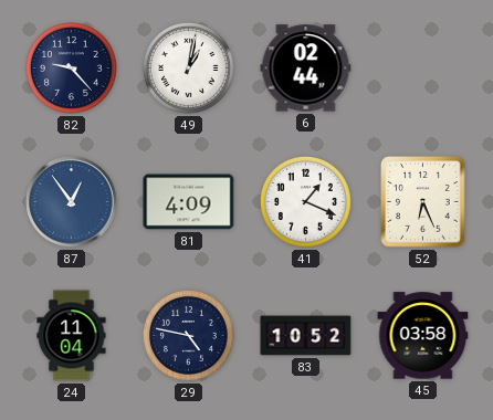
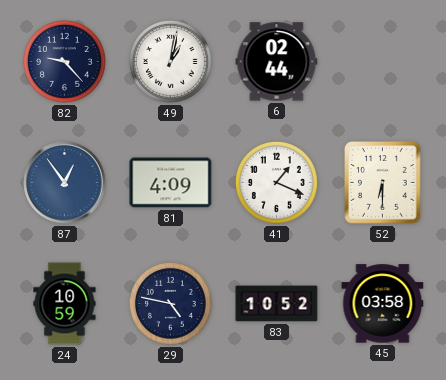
52: 6:26 -> 6:30 (383, 183)
24: 11:04 -> 10:59 (65, 304)
